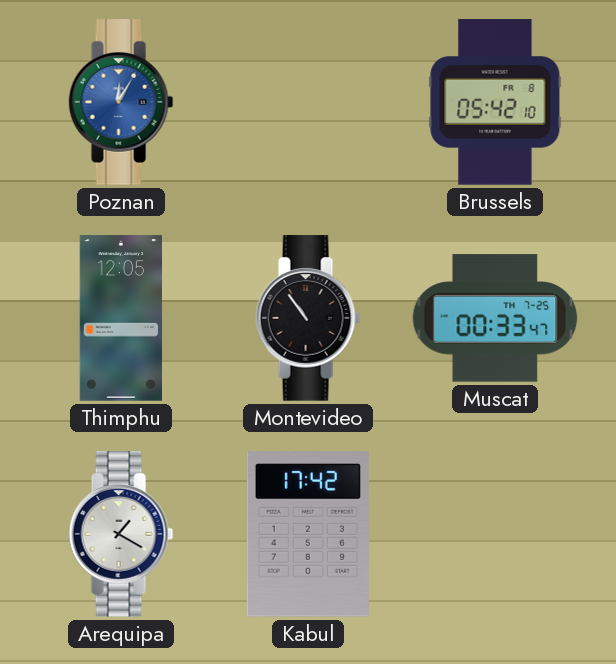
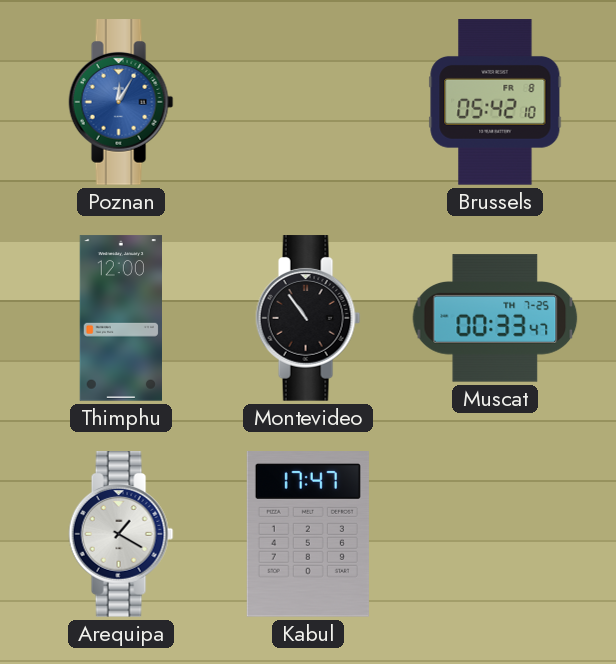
Thimphu: 12:05 -> 12:00 (120, 318)
Kabul: 17:42 -> 17:47 (308, 535)
